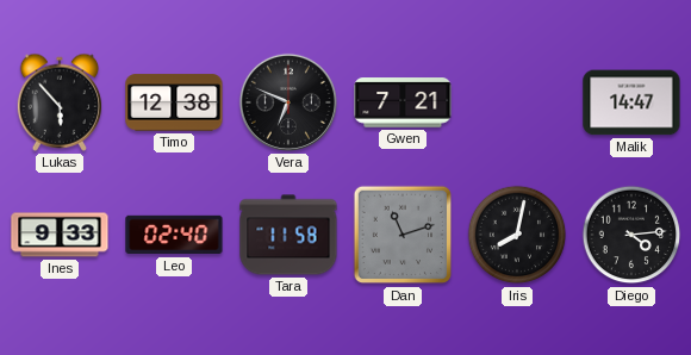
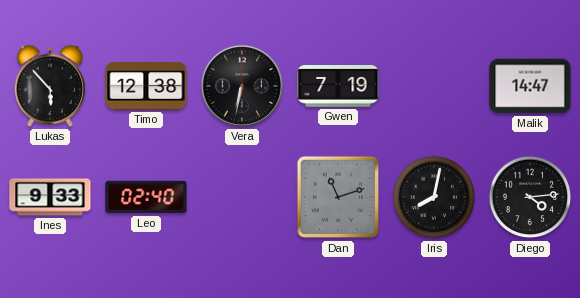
Vera: 6:49 -> 6:32 (242, 86)
Gwen: 7:21 -> 7:19 (338, 86)
Tara: 11:58 -> none (288, 235)
